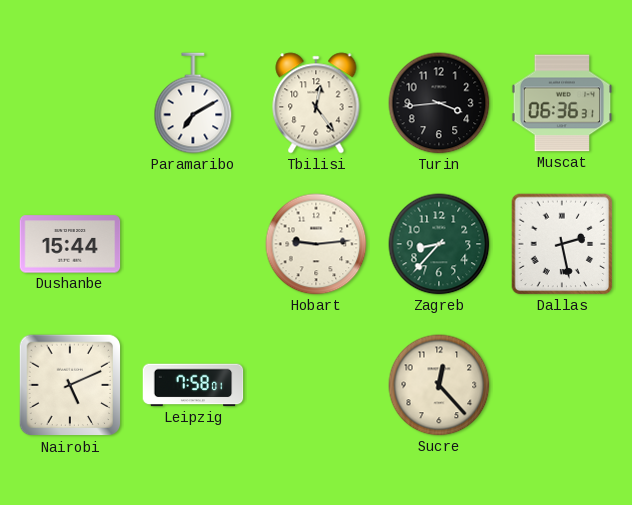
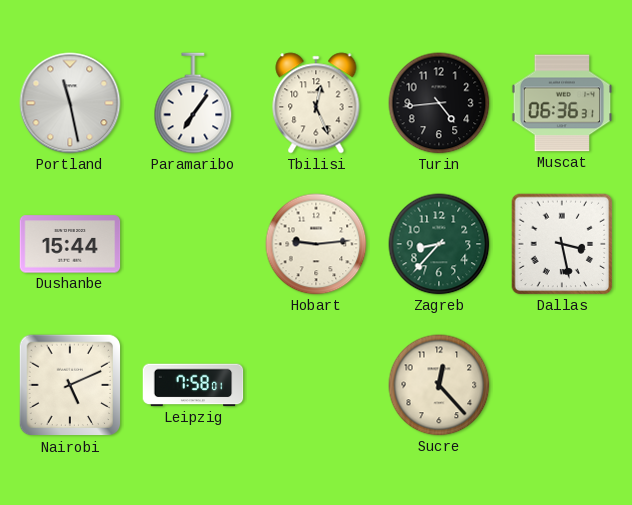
Portland: none -> 11:28 (70, 103)
Paramaribo: 7:10 -> 7:06 (193, 103)
Tbilisi: 12:24 -> 12:26 (316, 103)
Turin: 3:44 -> 4:44 (439, 103)
Dallas: 2:28 -> 3:28 (562, 244)
